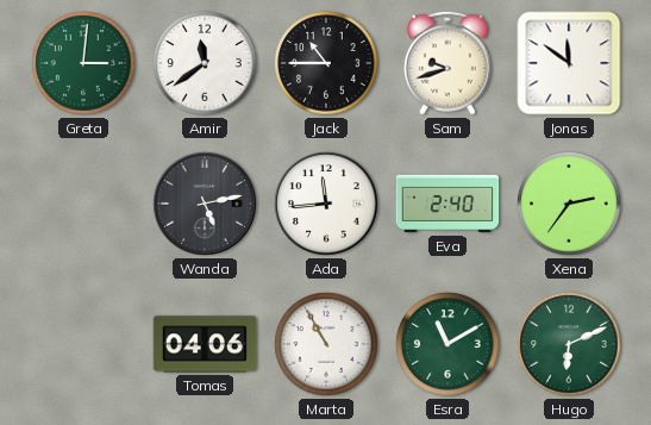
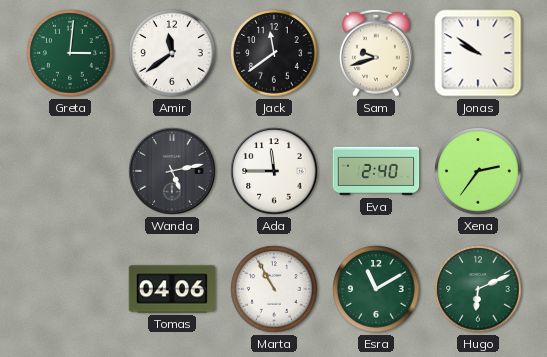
Jack: 10:45 -> 11:39 (274, 53)
Jonas: 11:51 -> 9:51 (478, 53)
Ada: 11:44 -> 11:45 (274, 171)
